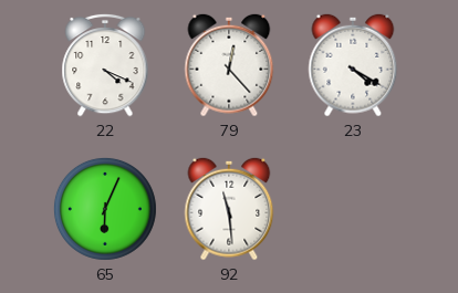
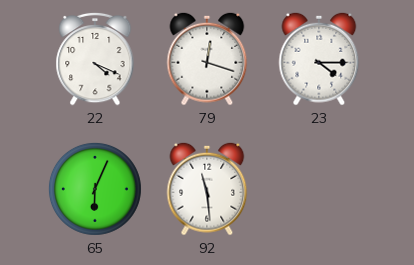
79: 12:23 -> 12:18 (207, 59)
23: 4:20 -> 4:15 (319, 59)
